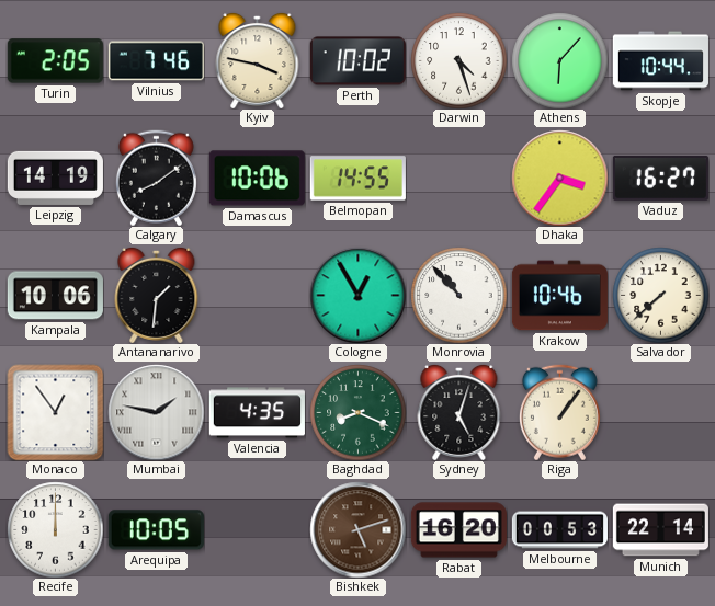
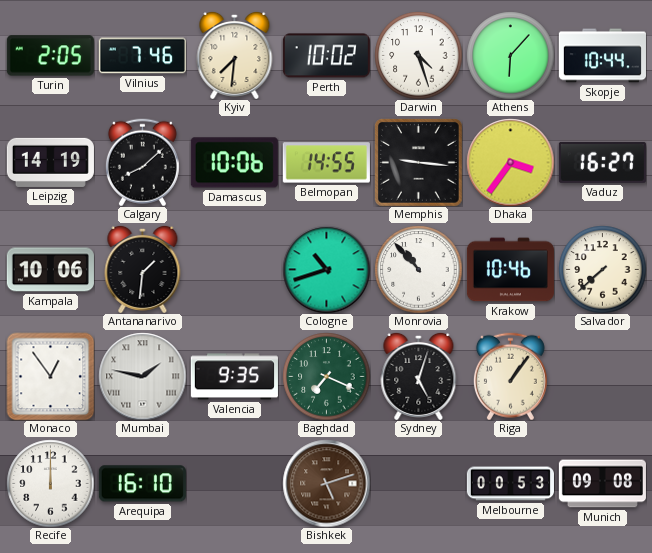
Kyiv: 3:47 -> 7:31 (235, 55)
Calgary: 8:09 -> 8:08 (142, 162)
Memphis: none -> 9:16 (419, 163)
Cologne: 12:55 -> 10:42 (326, 269)
Valencia: 4:35 -> 9:35 (234, 377)
Baghdad: 8:19 -> 7:19 (326, 376)
Arequipa: 10:05 -> 16:10 (142, 484)
Rabat: 16:20 -> none (458, 530)
Munich: 22:14 -> 09:08 (602, 484)
